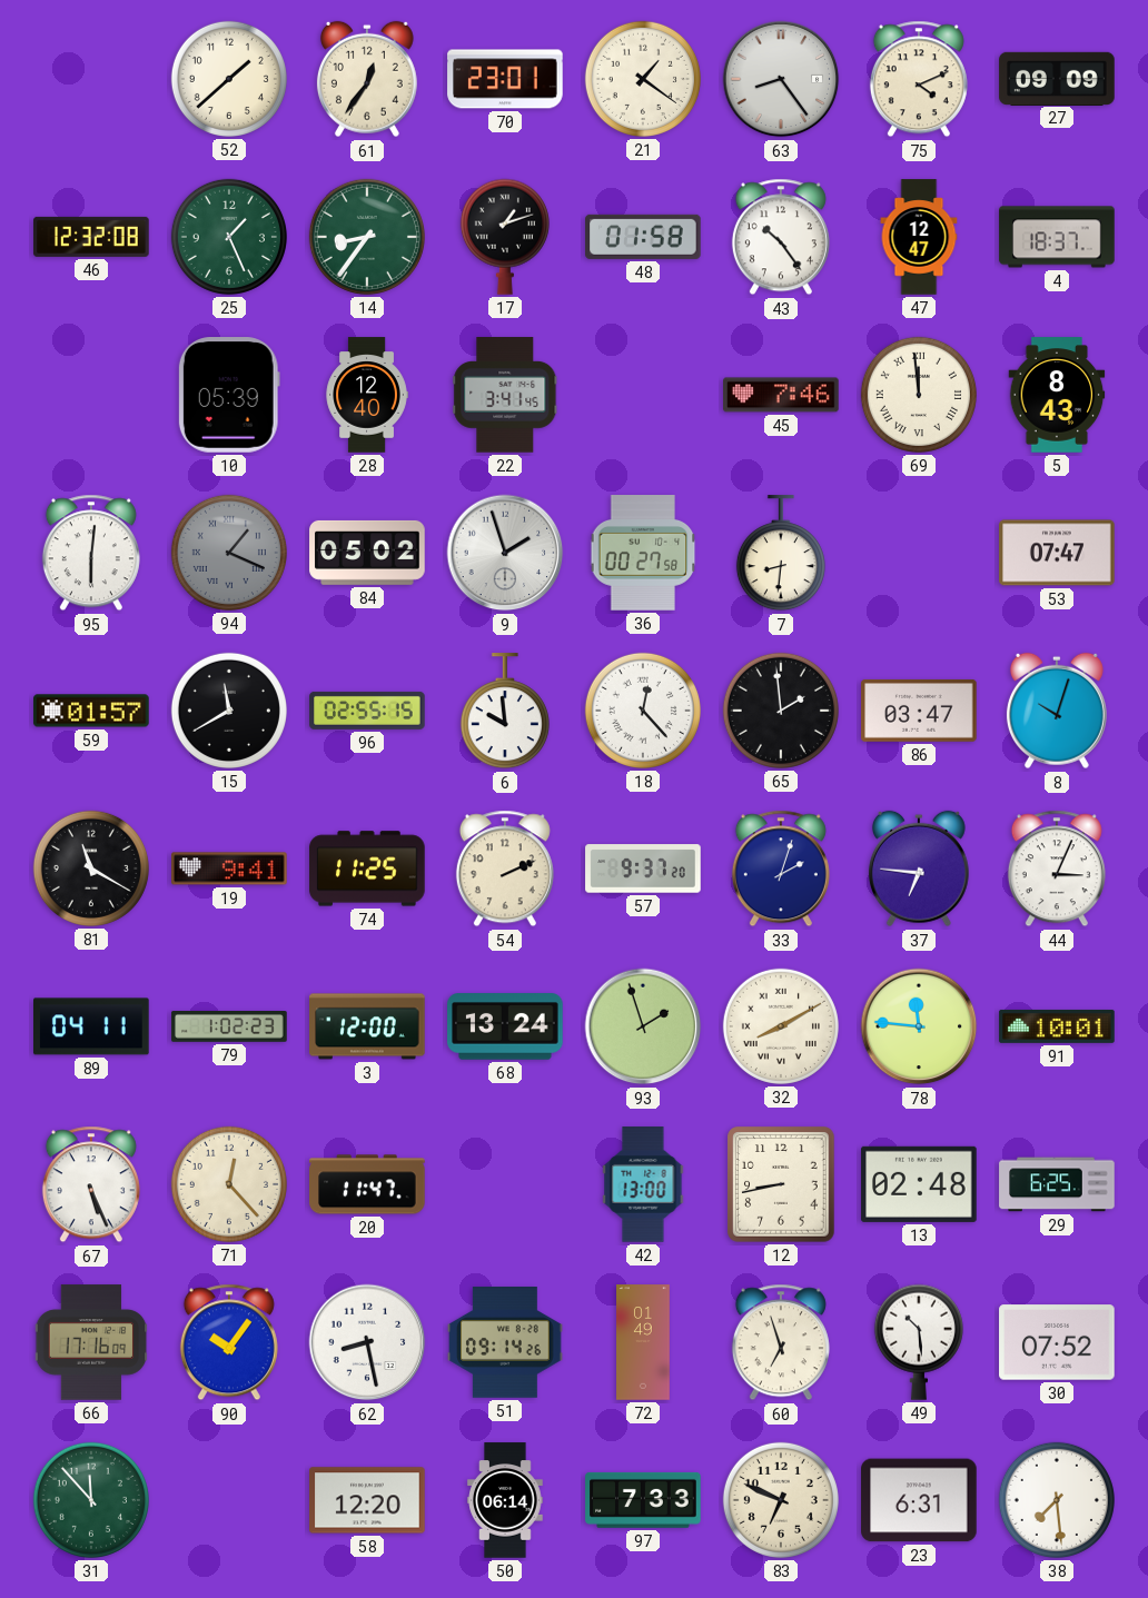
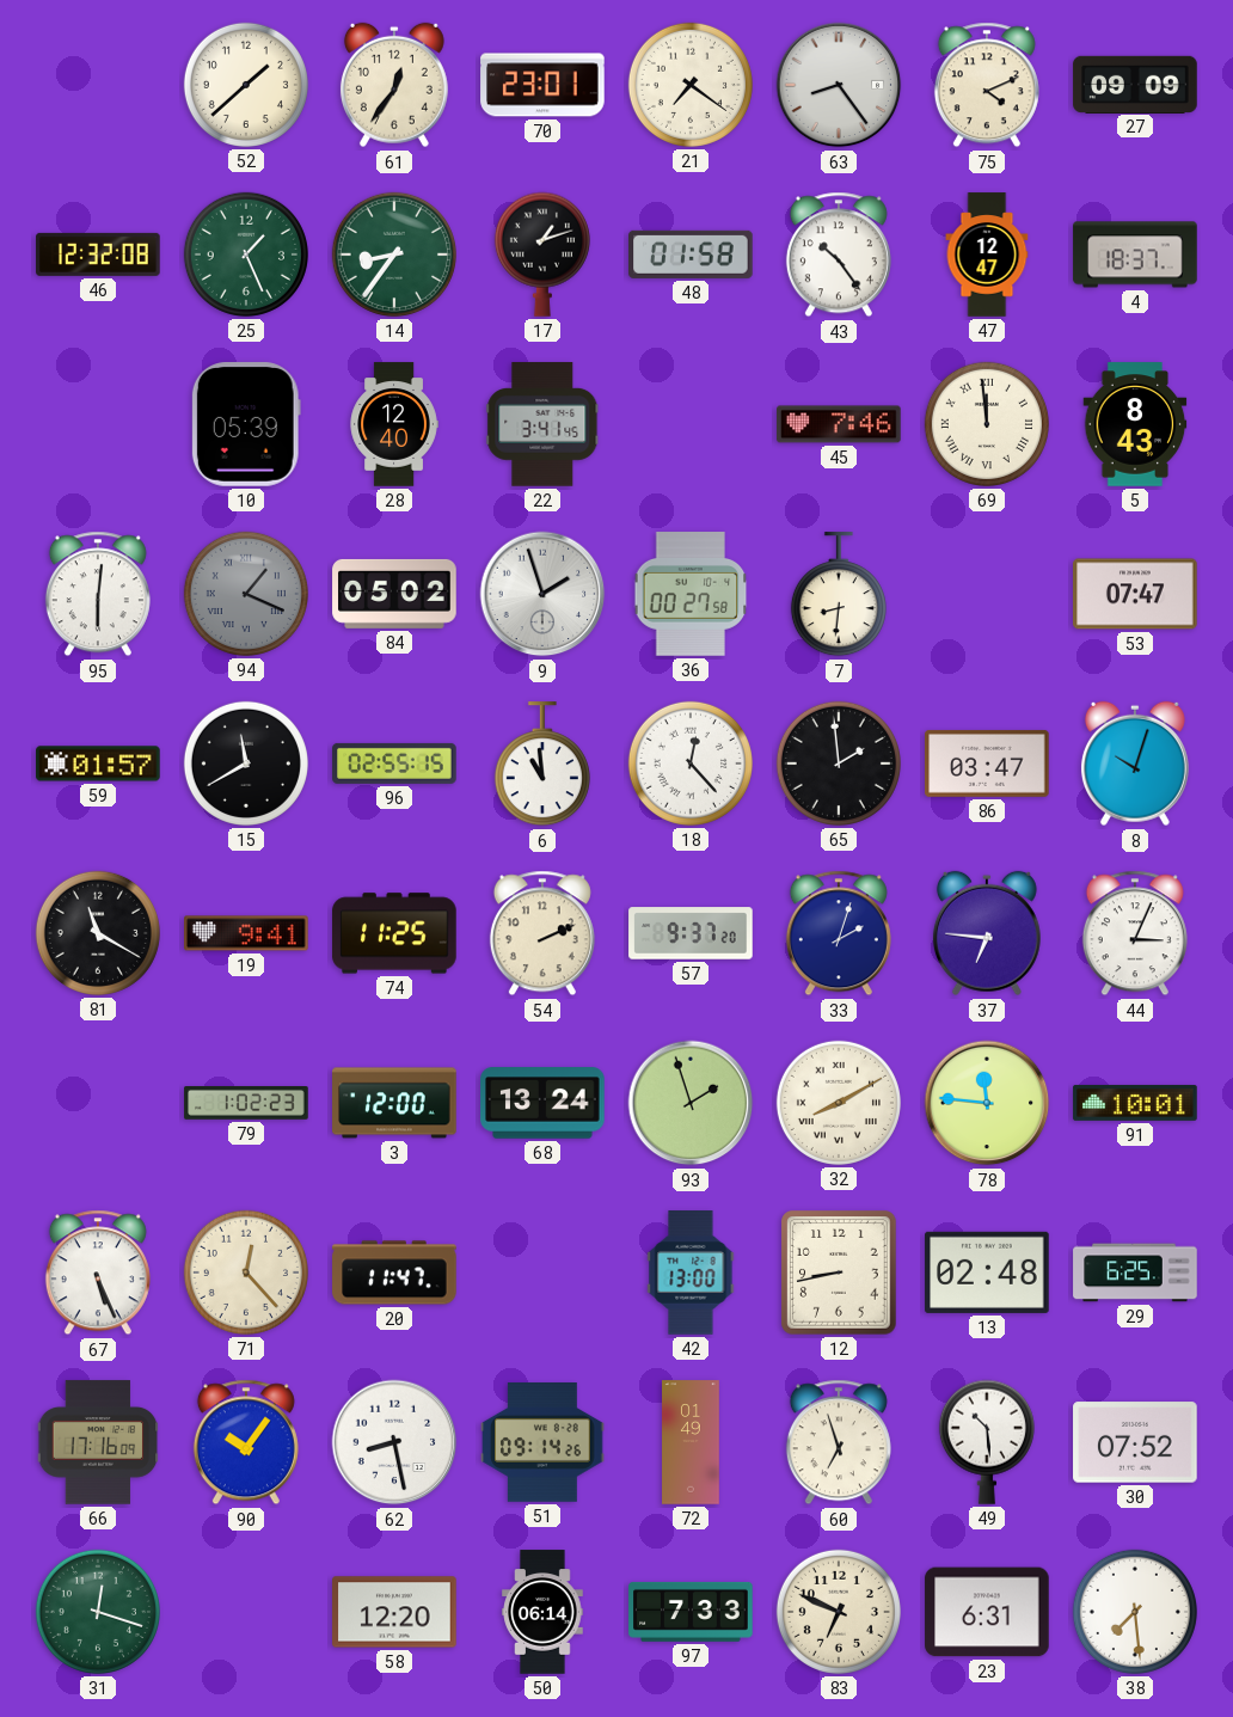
21: 1:21 -> 7:21 (691, 85)
6: 9:59 -> 10:59 (542, 765)
89: 04:11 -> none (91, 1026)
31: 11:53 -> 12:18 (98, 1612)
